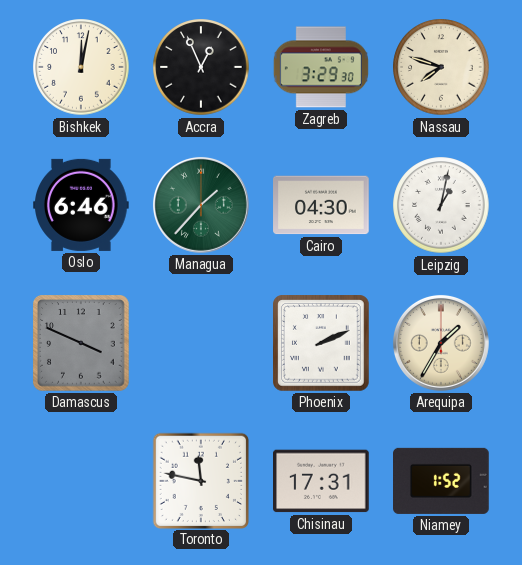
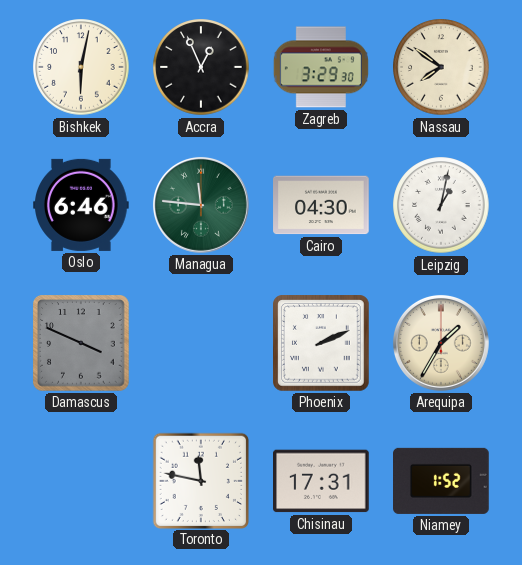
Bishkek: 12:02 -> 6:02 (81, 67)
Nassau: 7:48 -> 7:51 (441, 67)
Managua: 1:37 -> 11:46 (201, 205)
